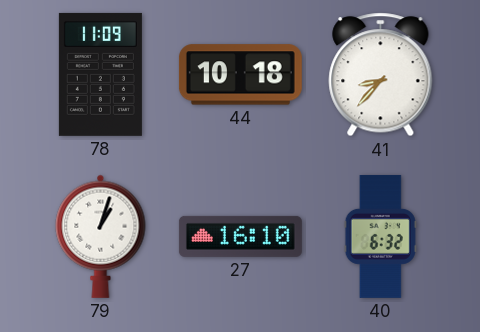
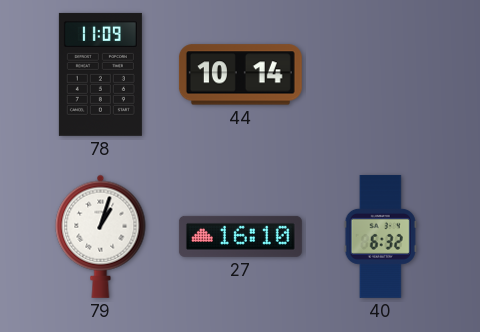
44: 10:18 -> 10:14 (240, 75)
41: 8:37 -> none (381, 75)
